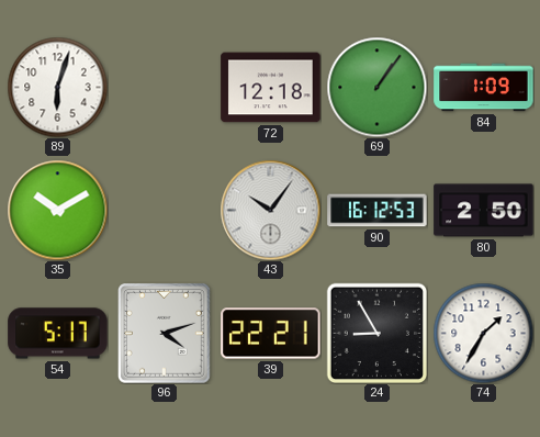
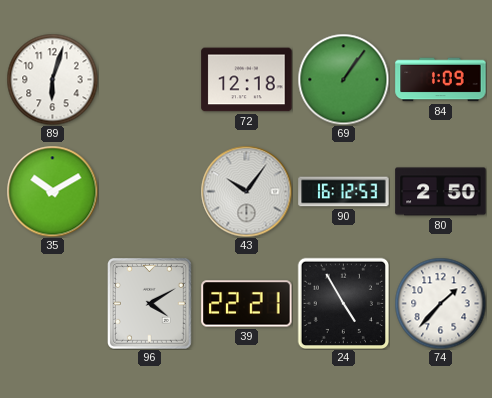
54: 5:17 -> none (58, 334)
96: 4:12 -> 4:10 (150, 304)
24: 8:55 -> 4:55 (343, 303)
74: 1:35 -> 1:37 (440, 303)
